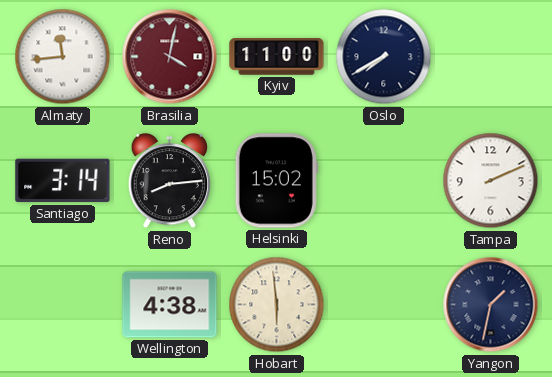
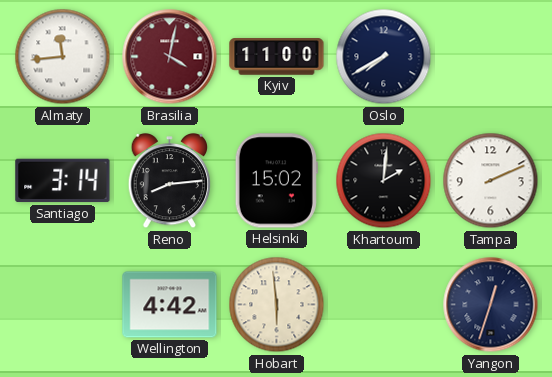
Khartoum: none -> 2:01 (384, 181)
Wellington: 4:38 -> 4:42 (170, 305)
Yangon: 1:32 -> 12:33 (491, 305)
